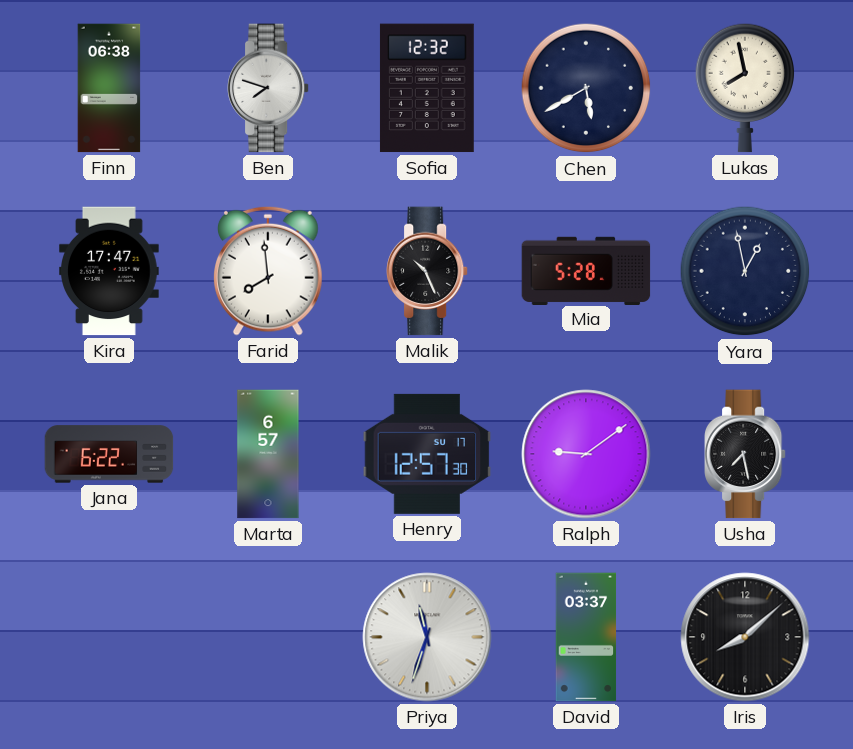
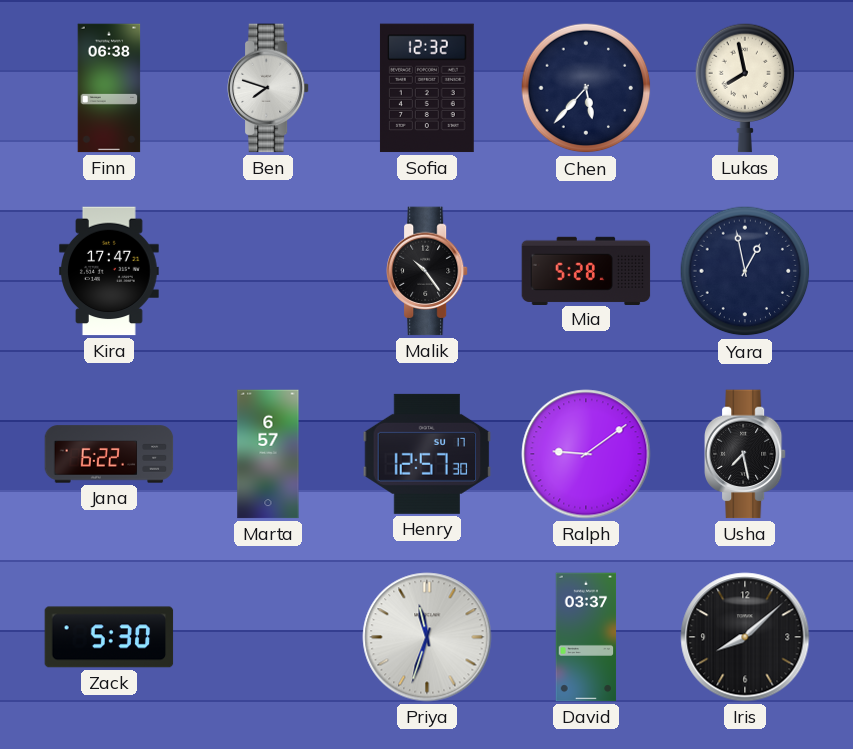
Chen: 5:40 -> 5:37 (586, 88)
Farid: 7:59 -> none (269, 271)
Malik: 10:26 -> 10:24 (428, 271)
Zack: none -> 5:30 (109, 637)
